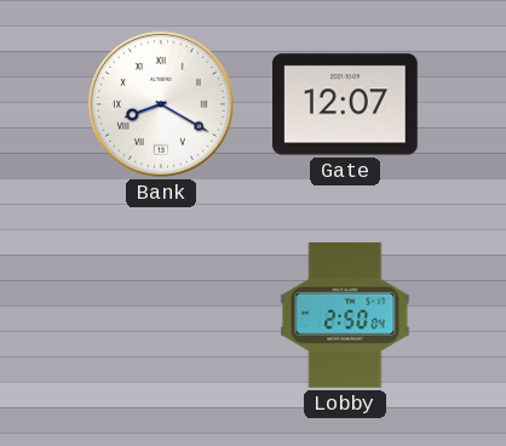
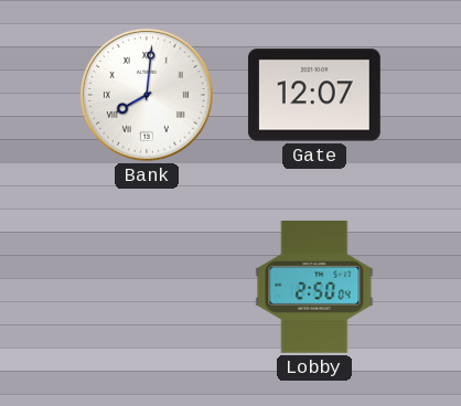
Bank: 8:20 -> 8:01 (147, 95)
